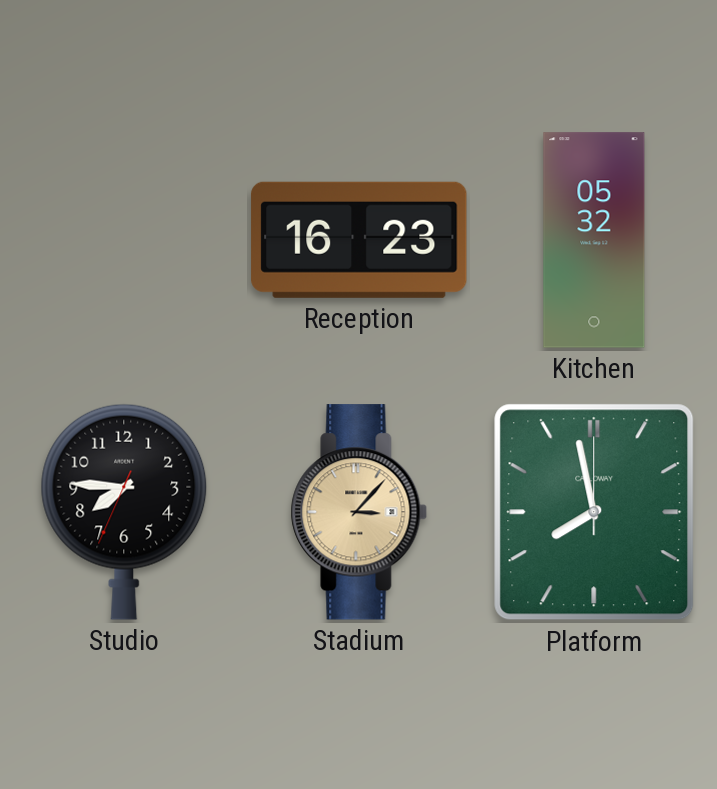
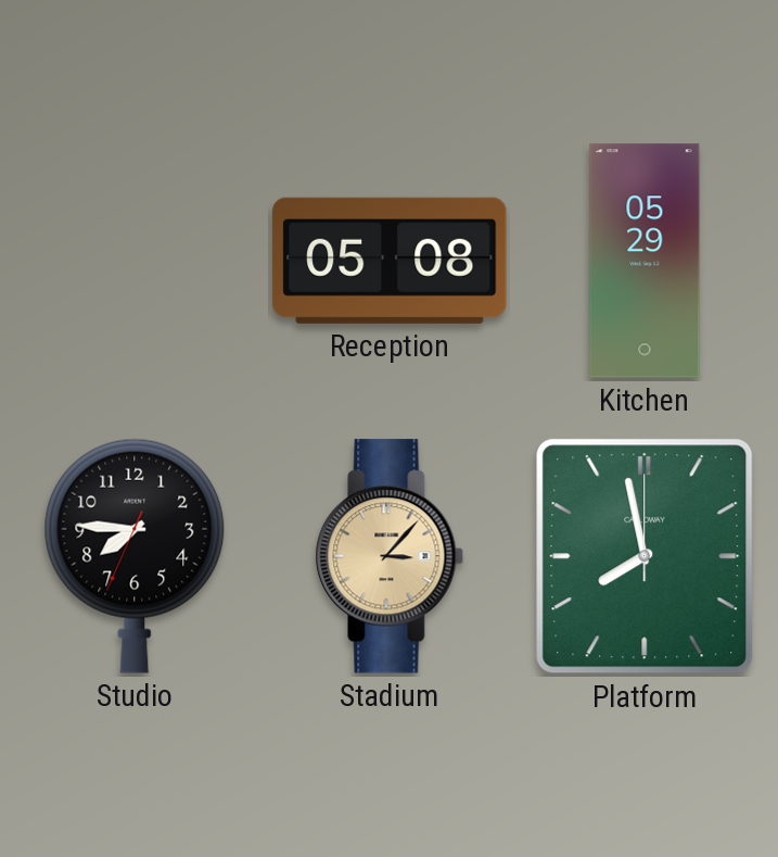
Reception: 16:23 -> 05:08 (390, 261)
Kitchen: 05:32 -> 05:29 (645, 261)
